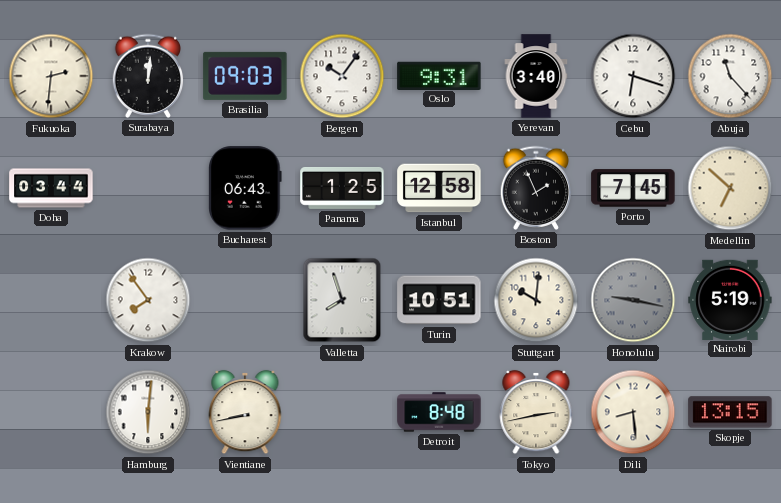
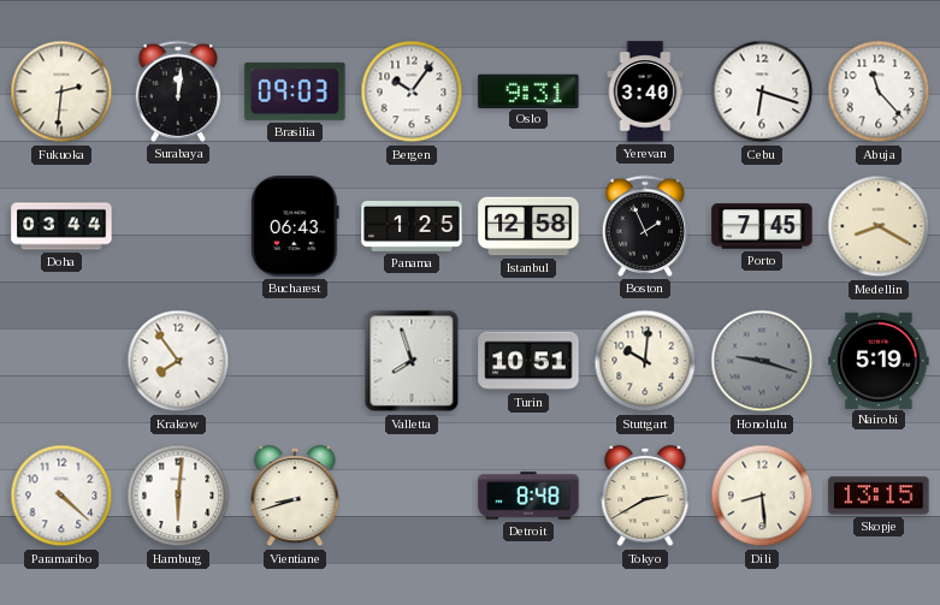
Medellin: 6:52 -> 8:20 (879, 226)
Honolulu: 9:17 -> 9:18 (762, 361)
Paramaribo: none -> 4:22 (61, 496)
Vientiane: 8:43 -> 8:42 (295, 496)
Tokyo: 2:43 -> 2:40 (645, 496)
